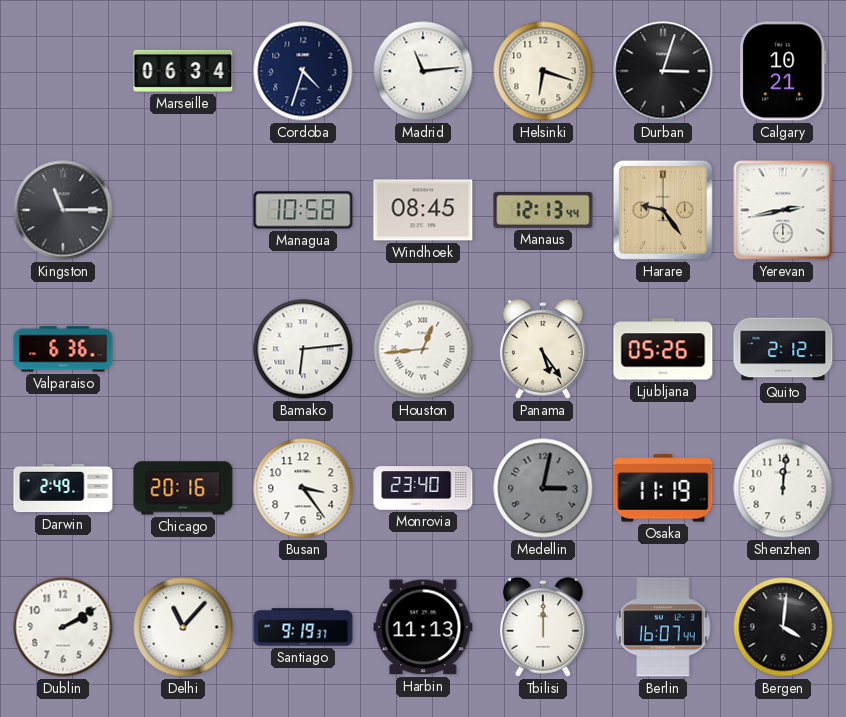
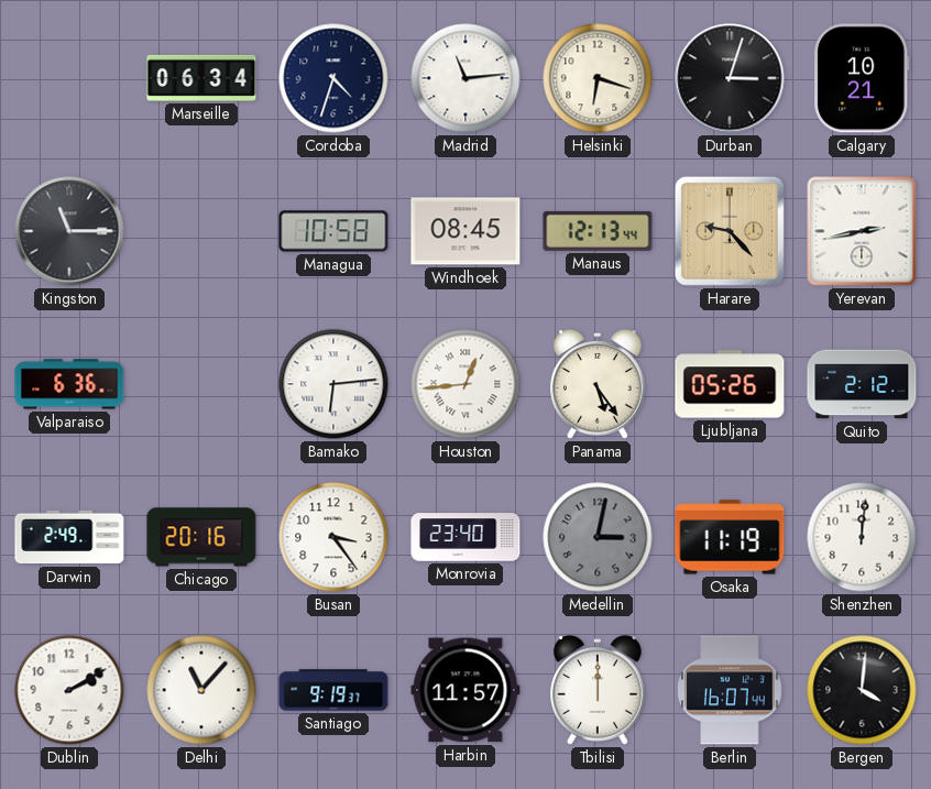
Harare: 9:24 -> 9:23 (730, 231)
Harbin: 11:13 -> 11:57 (465, 690)
